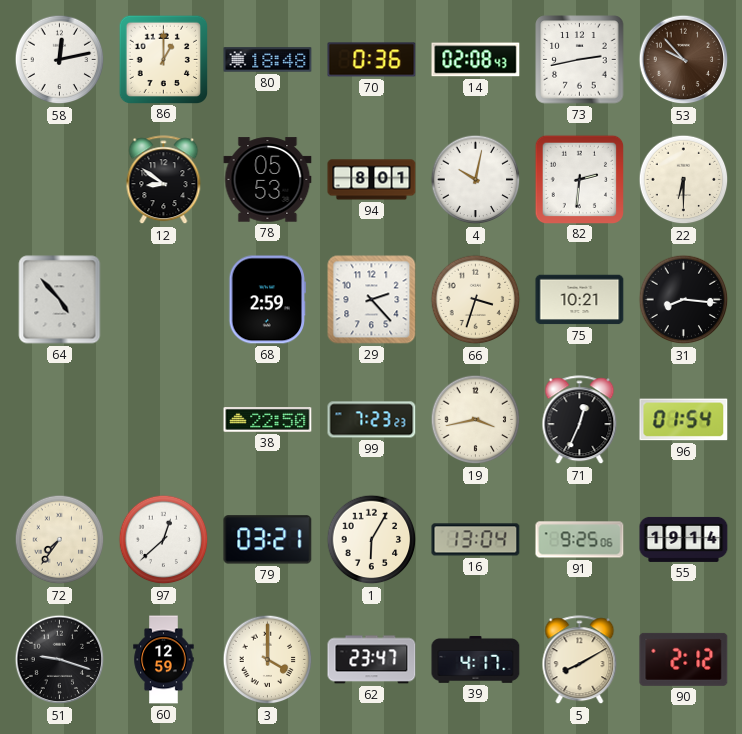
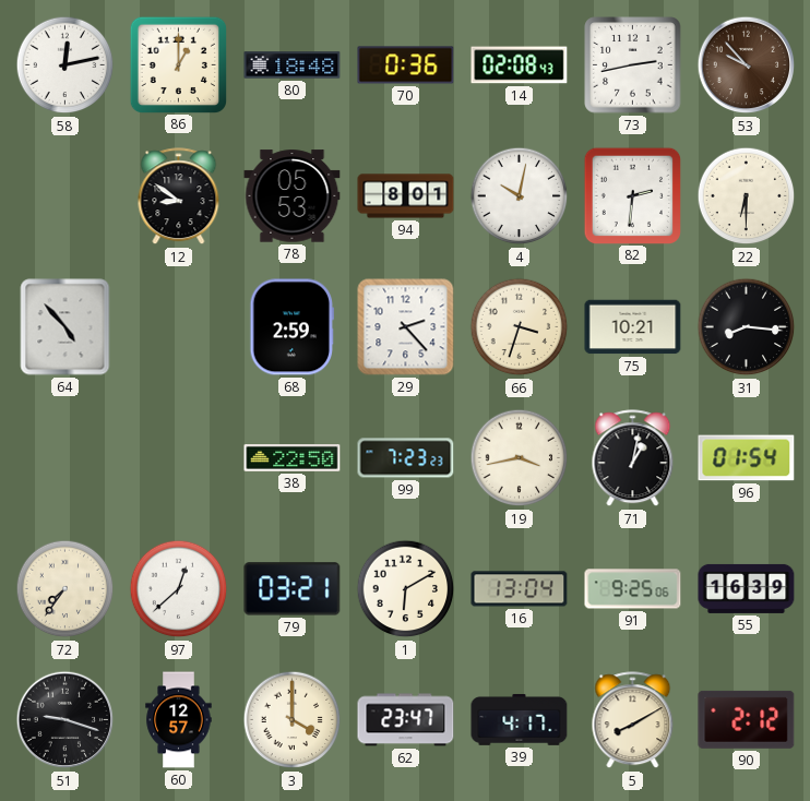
71: 12:34 -> 1:02 (633, 458)
1: 6:05 -> 6:10 (406, 589)
55: 19:14 -> 16:39 (747, 588)
60: 12:59 -> 12:57 (179, 720)
